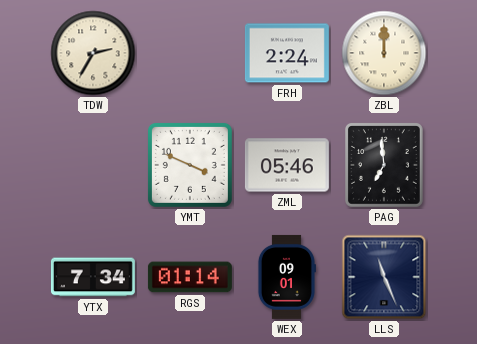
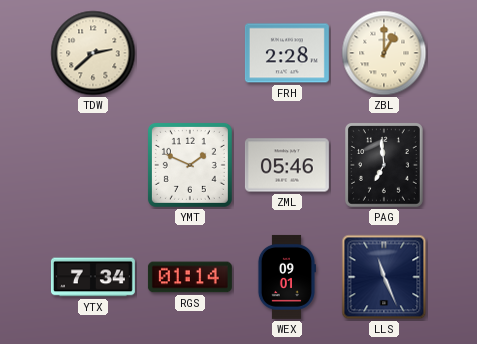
TDW: 2:35 -> 2:38 (93, 53)
FRH: 2:24 -> 2:28 (287, 53)
ZBL: 12:00 -> 1:00 (384, 53)
YMT: 3:49 -> 1:49 (190, 165)
